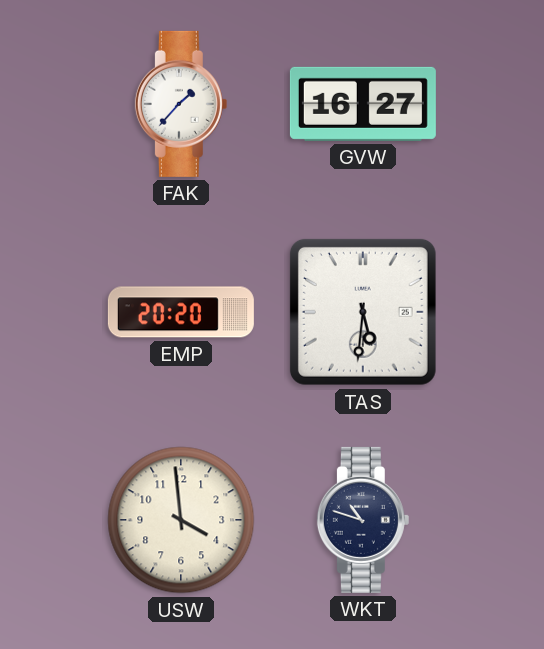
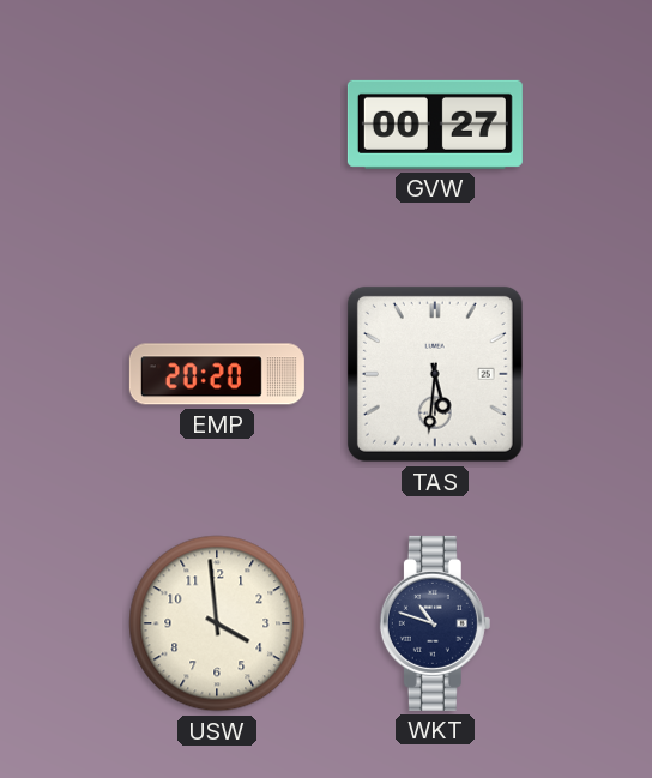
FAK: 1:37 -> none (181, 104)
GVW: 16:27 -> 00:27 (435, 125)
